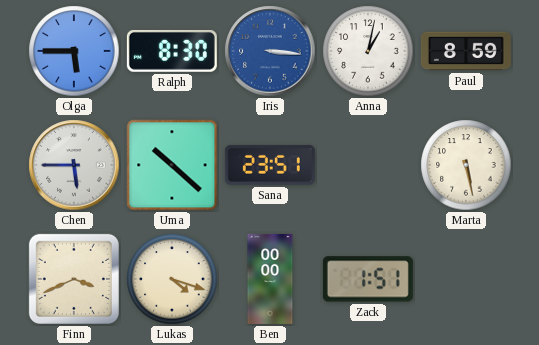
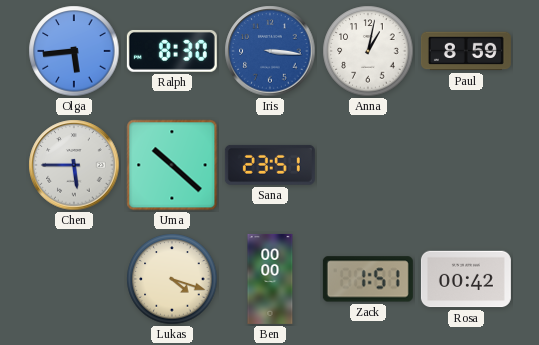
Olga: 5:45 -> 5:44 (74, 51)
Marta: 5:28 -> none (466, 165)
Finn: 3:41 -> none (74, 279)
Rosa: none -> 00:42 (466, 279)
